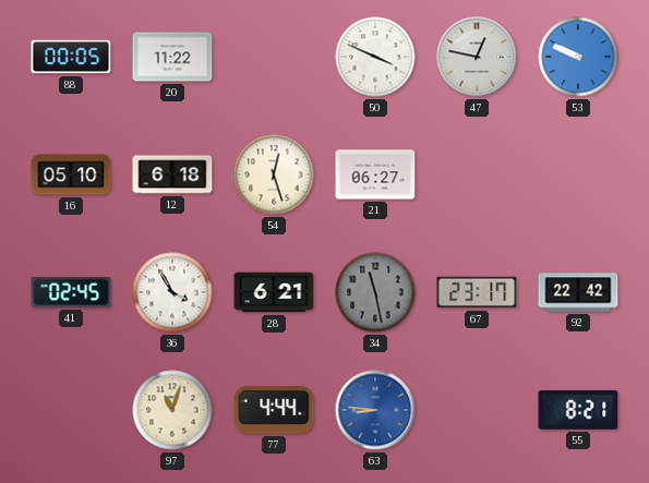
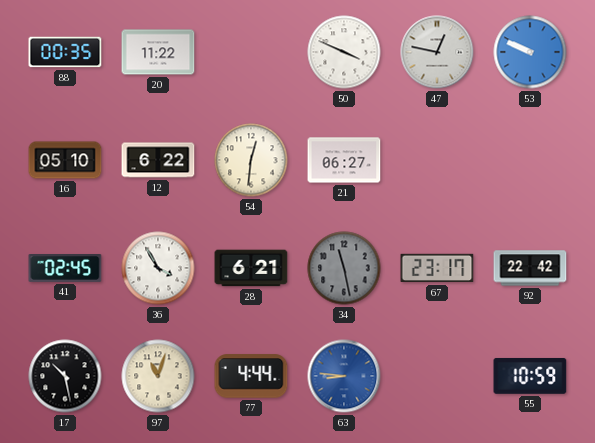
88: 00:05 -> 00:35 (65, 52)
12: 6:18 -> 6:22 (158, 160)
54: 12:27 -> 12:31 (251, 160)
17: none -> 10:28 (65, 376)
55: 8:21 -> 10:59 (530, 376)
